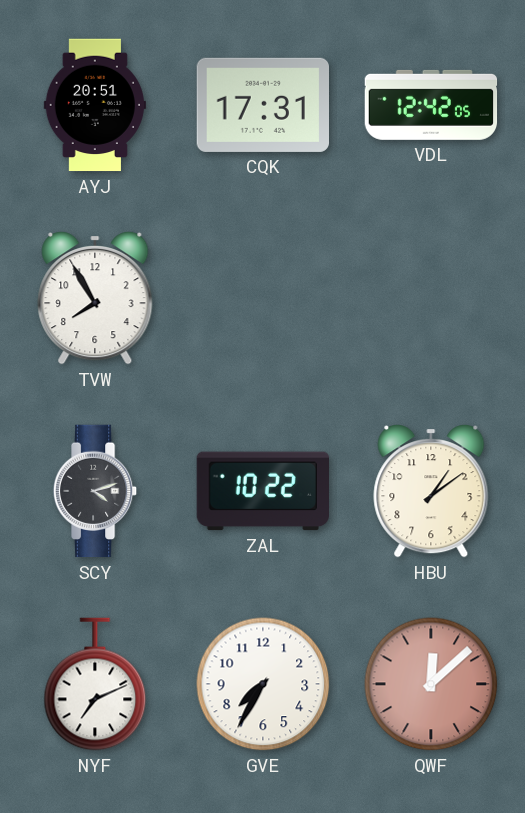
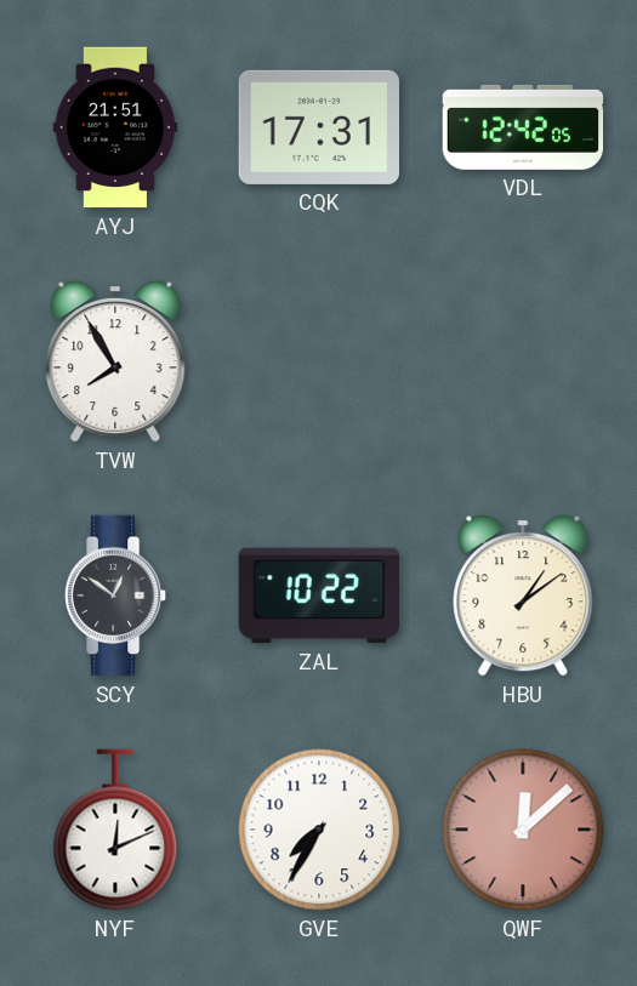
AYJ: 20:51 -> 21:51 (115, 127)
SCY: 4:12 -> 12:51 (115, 595)
NYF: 7:11 -> 12:11 (115, 830)
